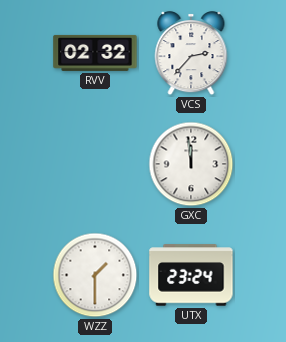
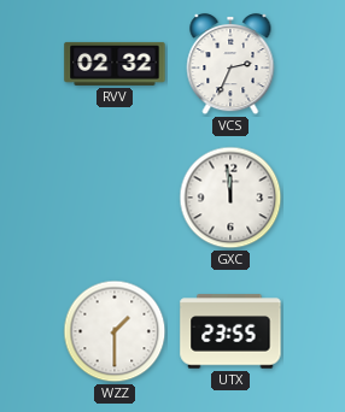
VCS: 2:37 -> 2:34 (230, 64)
UTX: 23:24 -> 23:55 (230, 331)
